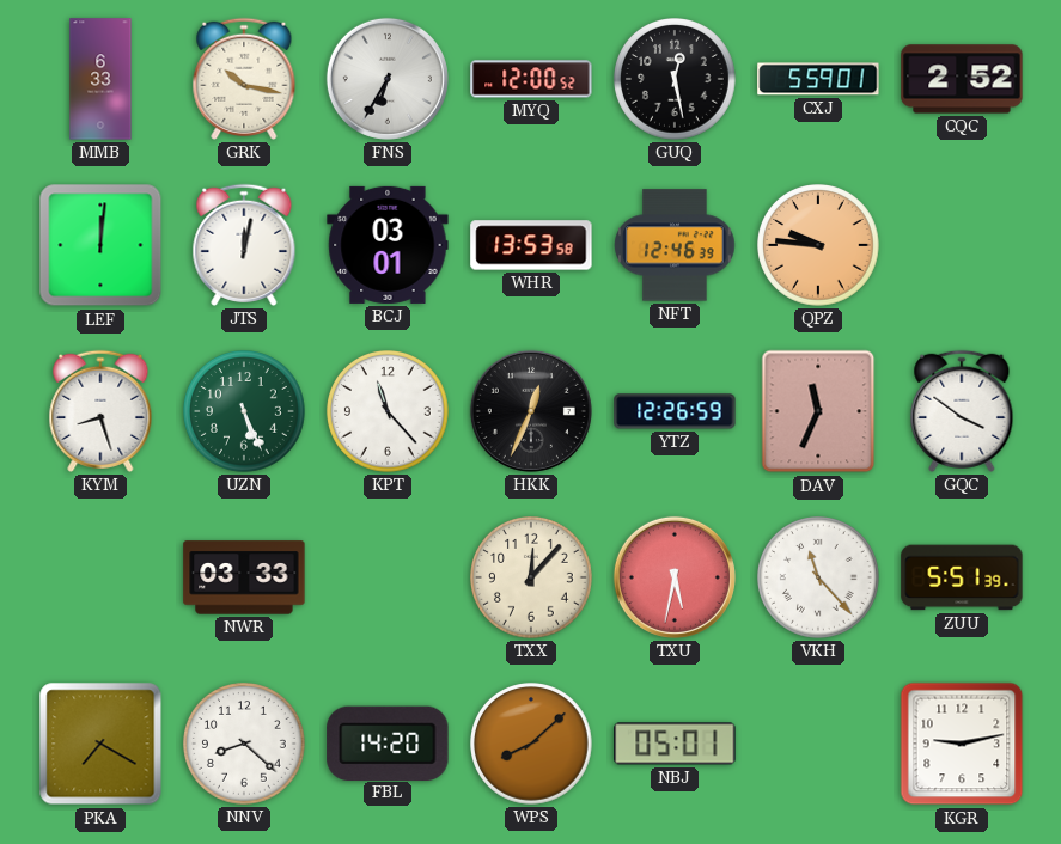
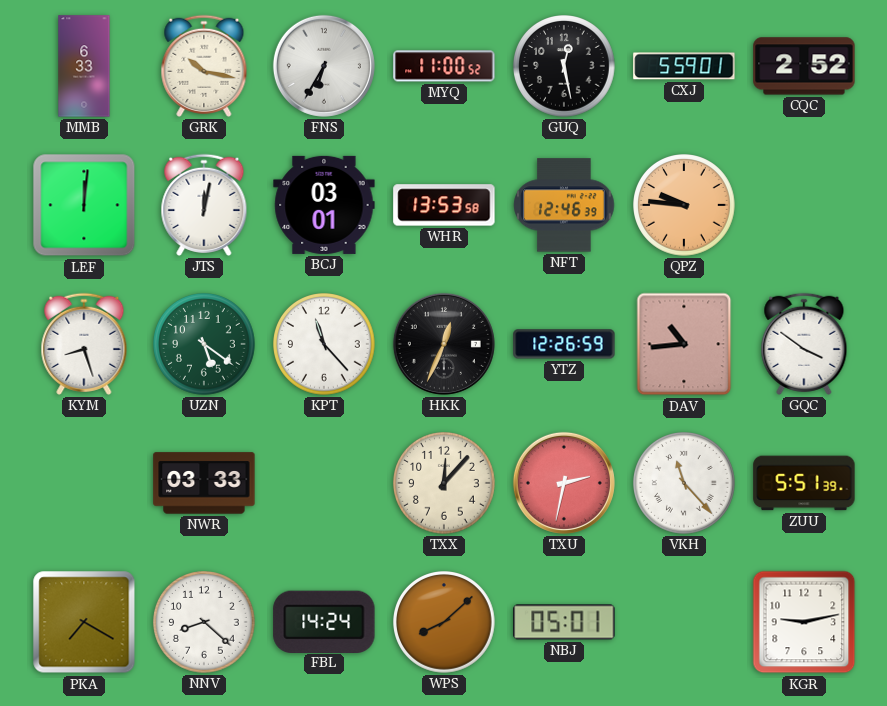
MYQ: 12:00 -> 11:00 (444, 66)
UZN: 5:26 -> 5:21 (205, 345)
DAV: 11:34 -> 10:44 (684, 344)
TXU: 5:32 -> 2:32 (564, 483)
FBL: 14:20 -> 14:24 (324, 621)
